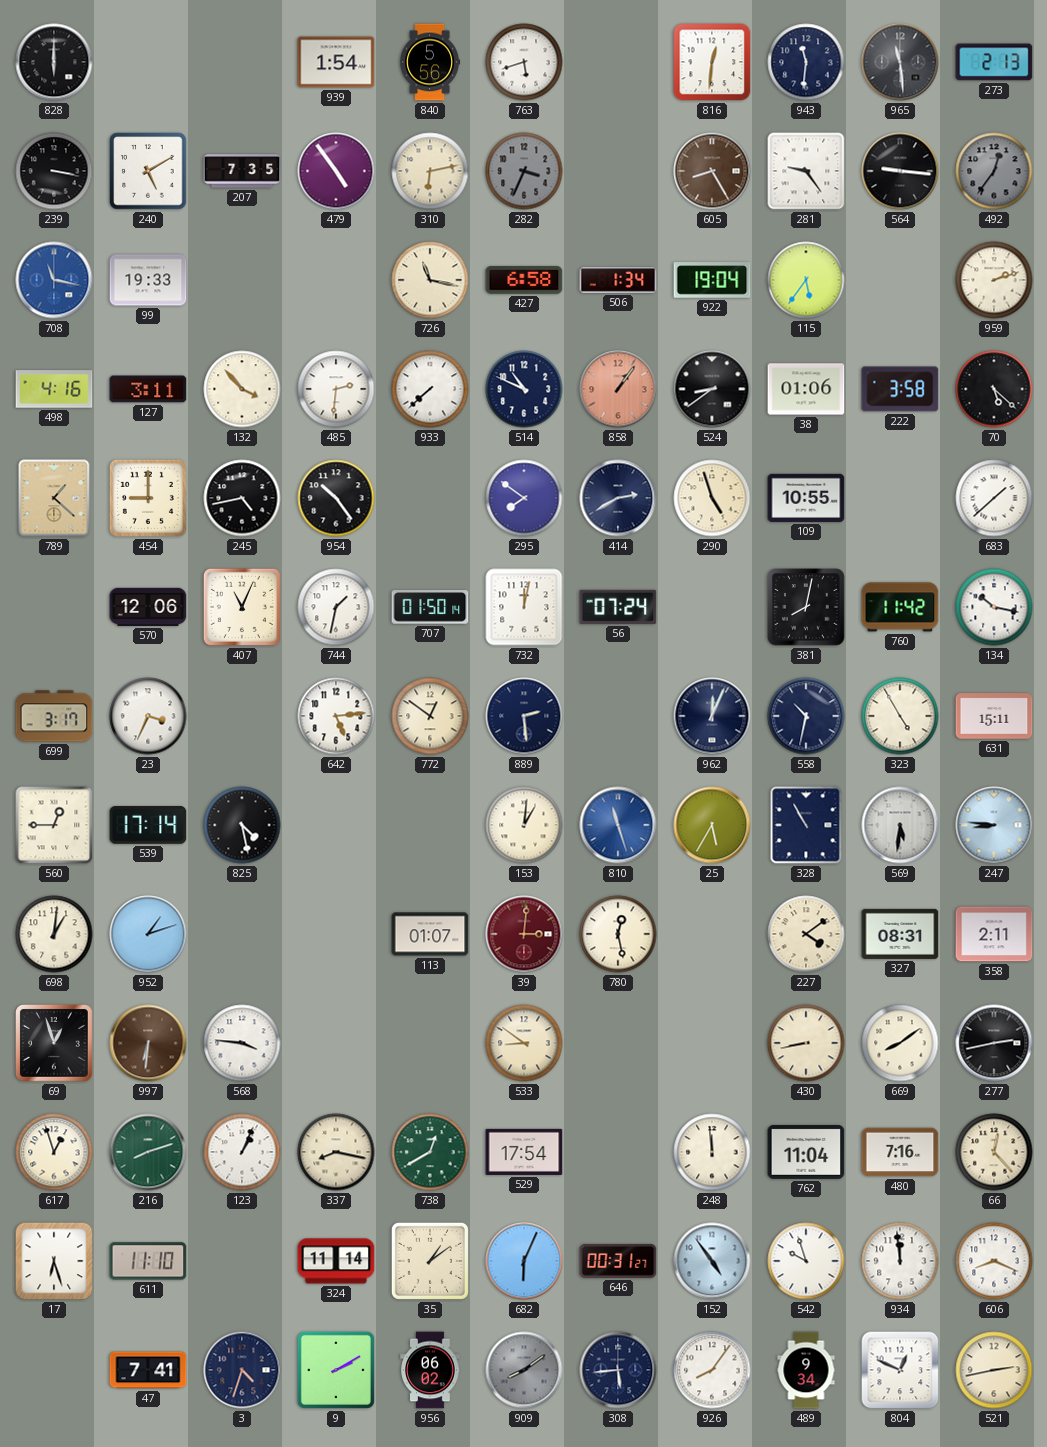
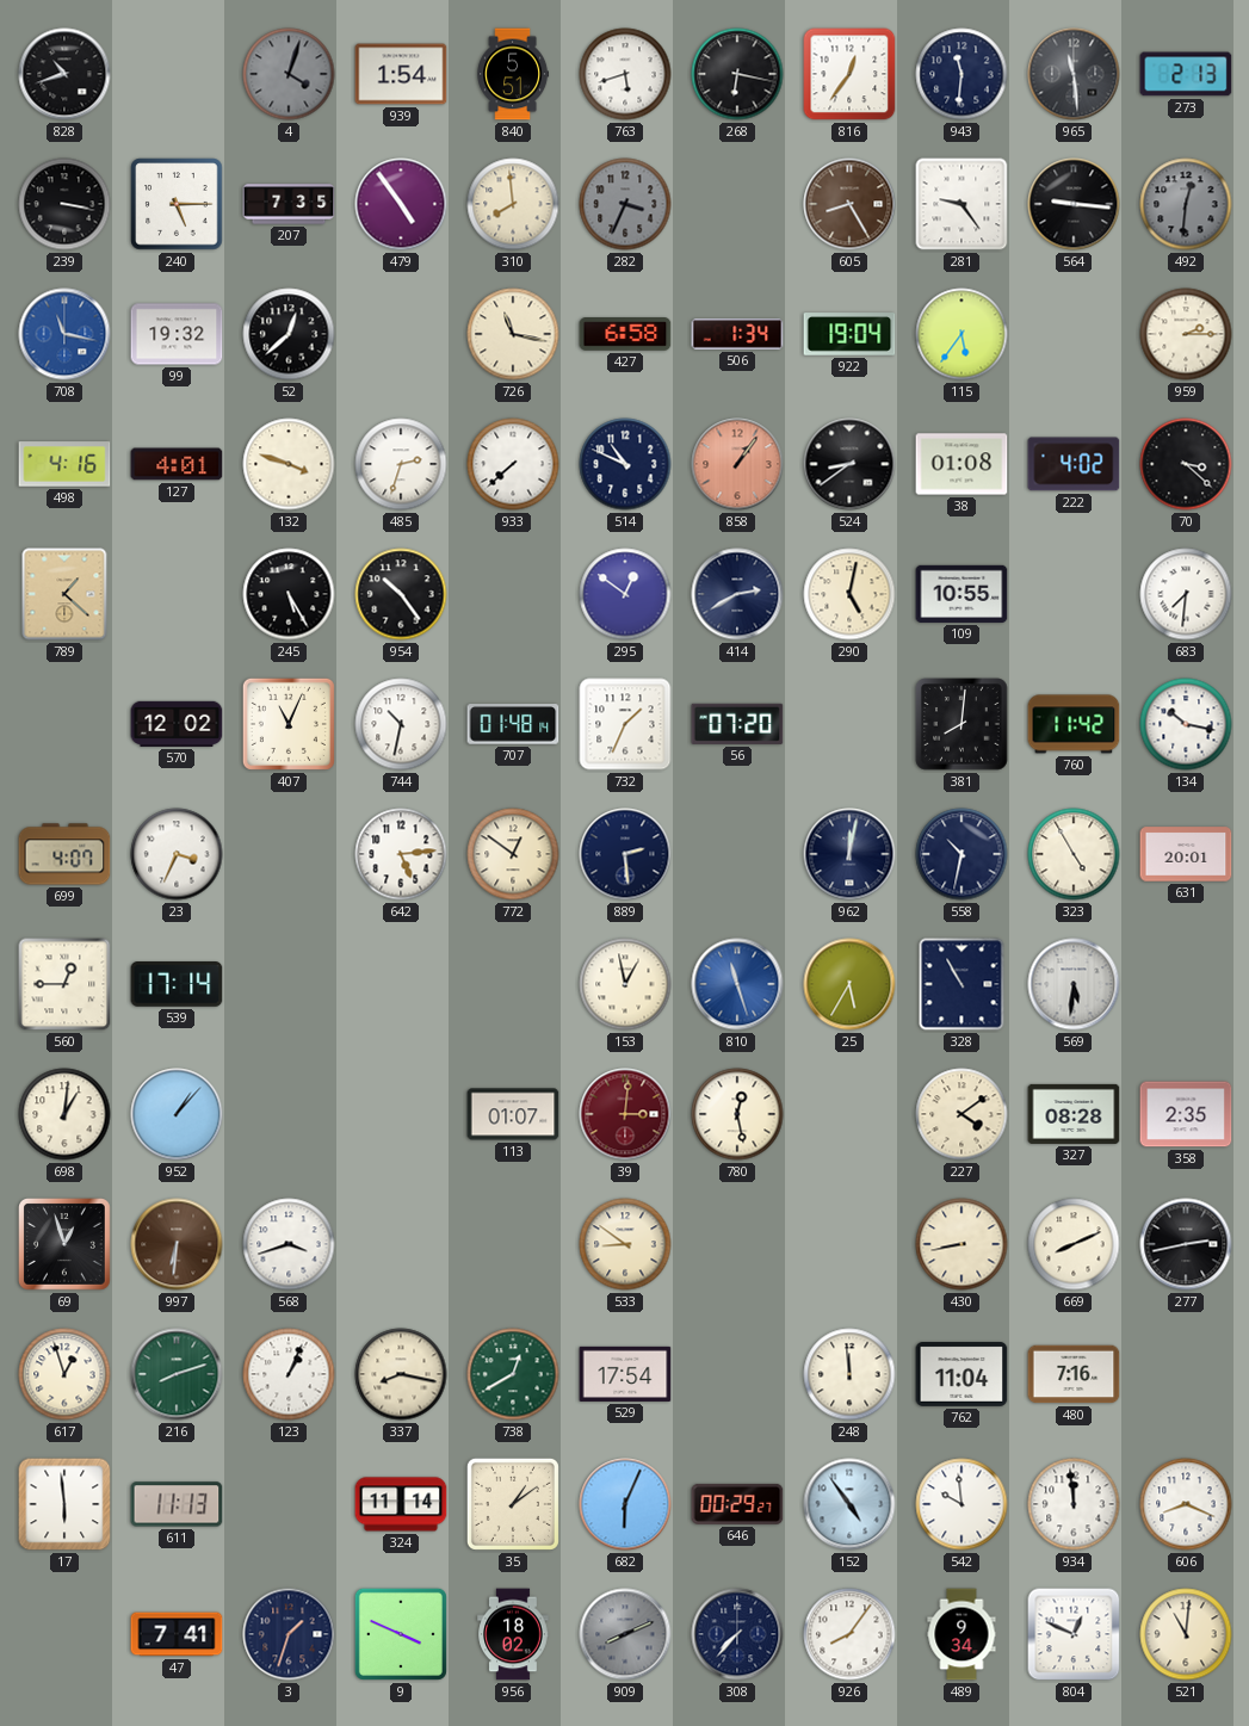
828: 6:00 -> 10:42 (64, 74)
4: none -> 4:03 (289, 74)
840: 5:56 -> 5:51 (513, 74)
268: none -> 6:17 (737, 74)
816: 12:31 -> 12:36 (849, 74)
240: 5:10 -> 5:15 (177, 204)
310: 6:13 -> 7:59 (513, 204)
492: 12:36 -> 12:31 (1186, 204)
99: 19:33 -> 19:32 (177, 334)
52: none -> 12:38 (289, 334)
959: 2:12 -> 2:15 (1186, 334)
127: 3:11 -> 4:01 (177, 464)
132: 3:53 -> 3:48 (289, 464)
485: 2:31 -> 2:33 (401, 464)
38: 01:06 -> 01:08 (962, 464)
222: 3:58 -> 4:02 (1074, 464)
70: 5:22 -> 3:22 (1186, 464)
454: 9:00 -> none (148, 498)
245: 4:43 -> 5:25 (289, 594)
295: 7:51 -> 12:51 (625, 594)
290: 4:57 -> 5:02 (849, 594)
683: 1:38 -> 7:31 (1186, 594)
570: 12:06 -> 12:02 (177, 724)
744: 1:32 -> 10:32 (401, 724)
707: 01:50 -> 01:48 (513, 724)
732: 12:02 -> 1:34 (625, 724)
56: 07:24 -> 07:20 (737, 724)
381: 8:02 -> 8:01 (962, 724)
699: 3:17 -> 4:07 (64, 854)
962: 12:04 -> 12:02 (849, 854)
631: 15:11 -> 20:01 (1186, 854)
825: 4:28 -> none (242, 825)
153: 1:01 -> 12:58 (625, 984)
247: 8:46 -> none (994, 825)
952: 1:12 -> 1:07 (177, 1114)
327: 08:31 -> 08:28 (1074, 1114)
358: 2:11 -> 2:35 (1186, 1114)
568: 3:46 -> 3:42 (289, 1244)
669: 8:09 -> 8:11 (1074, 1244)
66: 12:23 -> none (994, 1152)
17: 6:27 -> 5:59 (64, 1504)
611: 11:10 -> 11:13 (177, 1504)
646: 00:31 -> 00:29 (737, 1504)
542: 9:57 -> 9:59 (962, 1504)
3: 4:33 -> 1:33 (289, 1634)
9: 2:10 -> 3:49 (401, 1634)
956: 06:02 -> 18:02 (513, 1634)
909: 8:09 -> 8:11 (625, 1634)
308: 5:44 -> 7:37 (737, 1634)
521: 2:43 -> 11:01 (1186, 1634)
